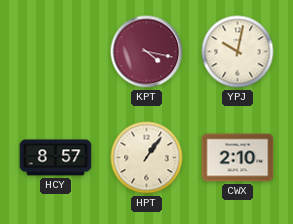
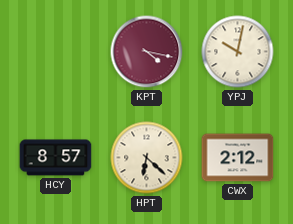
HPT: 1:06 -> 6:22 (147, 158)
CWX: 2:10 -> 2:12 (238, 158)
